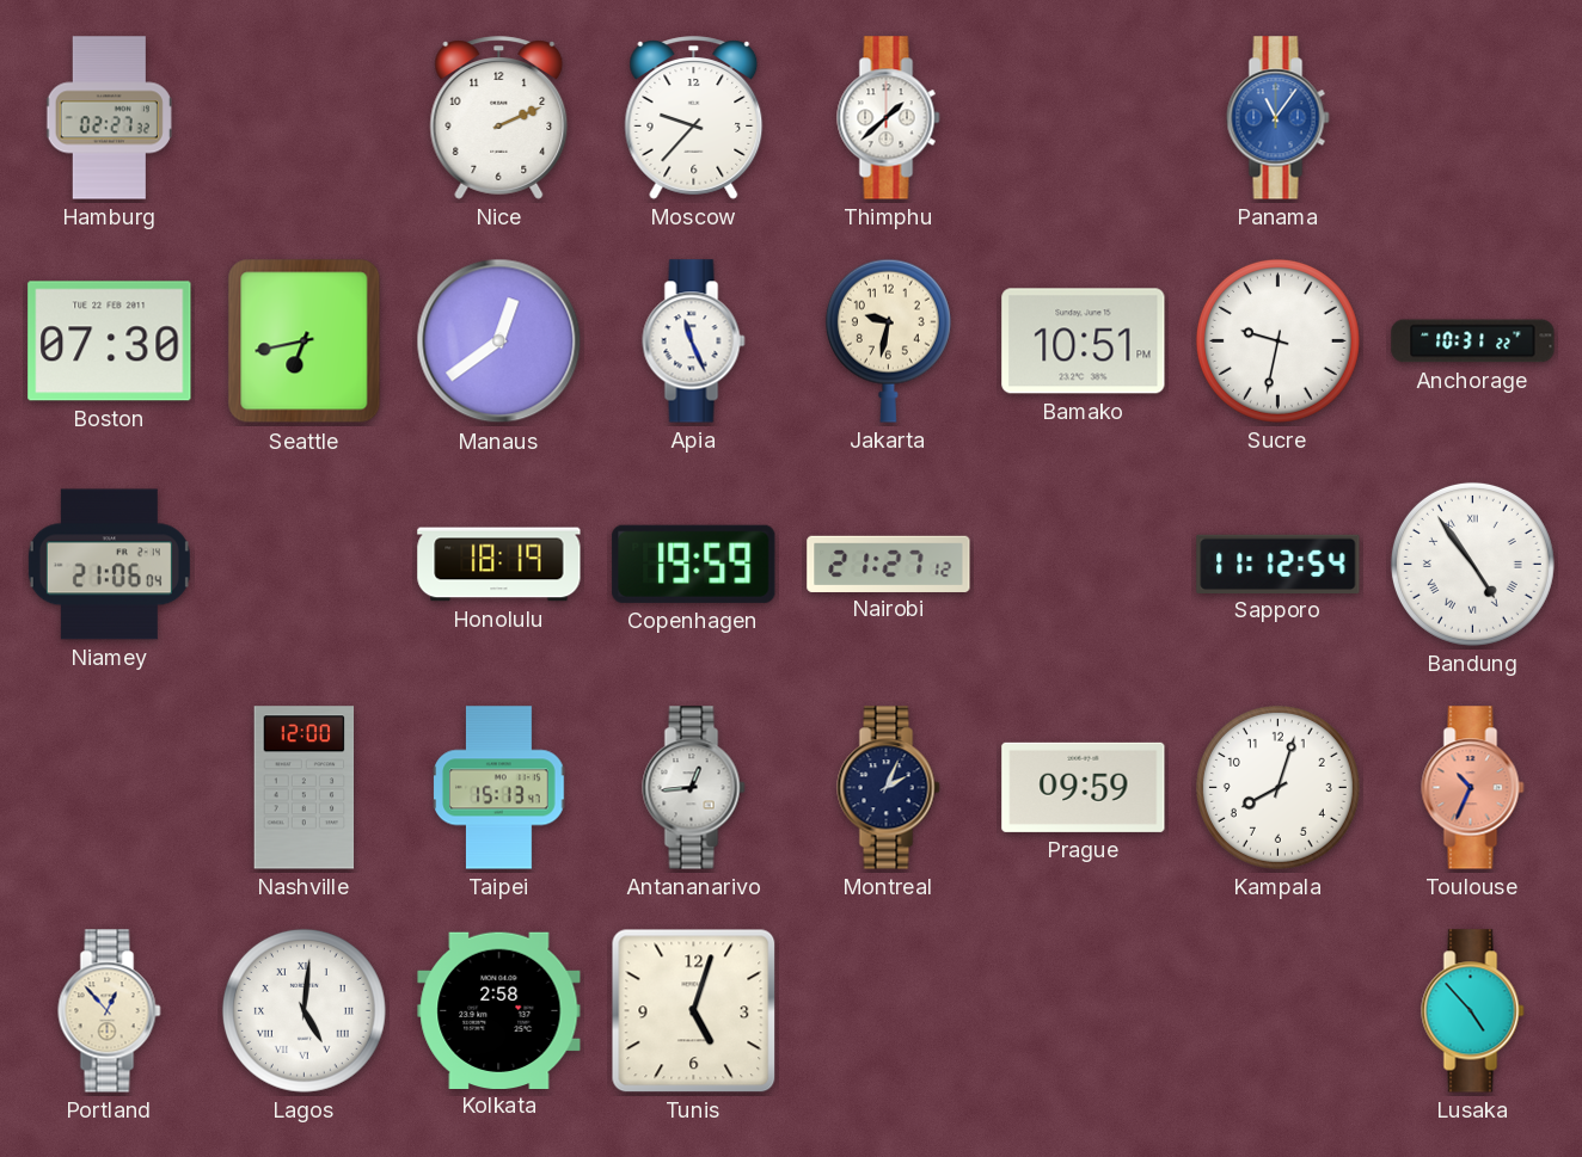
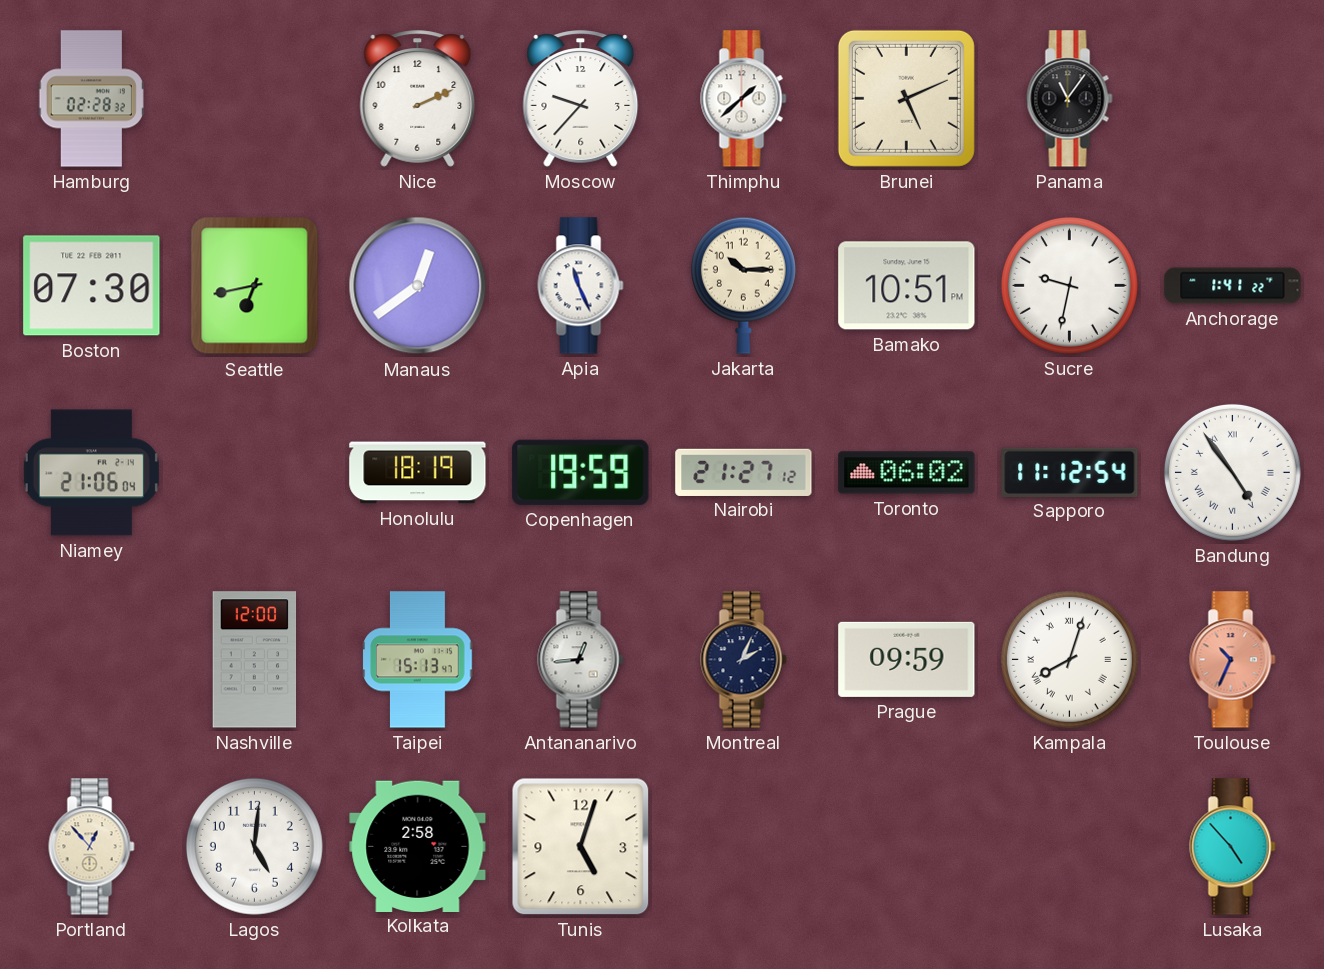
Hamburg: 02:27 -> 02:28 (92, 99)
Brunei: none -> 5:11 (906, 98)
Panama dial: blue -> black (1070, 99)
Jakarta: 9:32 -> 10:15 (743, 285)
Anchorage: 10:31 -> 1:41 (1233, 286)
Toronto: none -> 06:02 (907, 473)
Kampala numerals: Arabic -> Roman (1069, 659)
Lagos numerals: Roman -> Arabic (254, 846)
